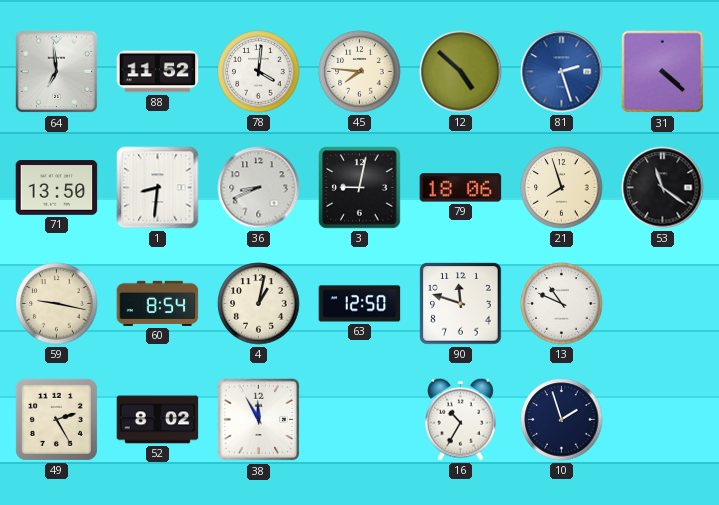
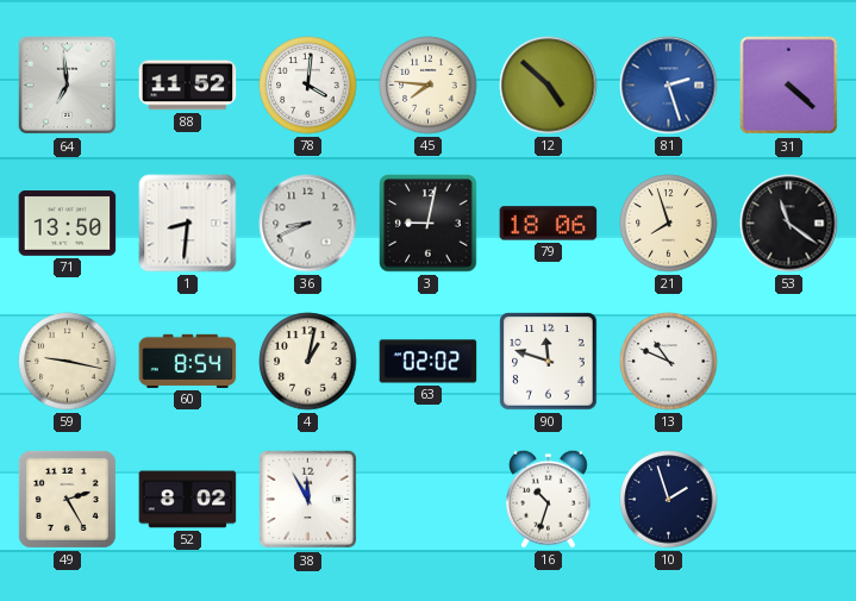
63: 12:50 -> 02:02 (429, 362)
16: 10:35 -> 10:33 (549, 499)
